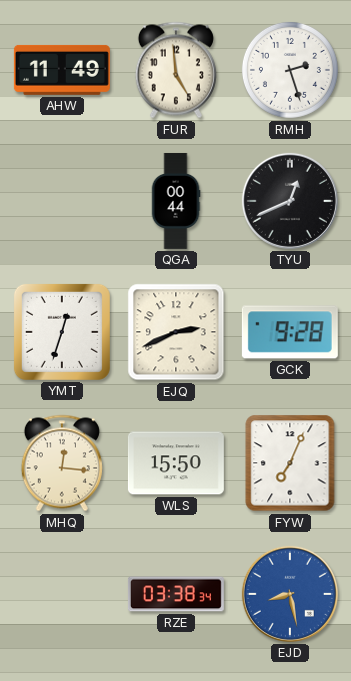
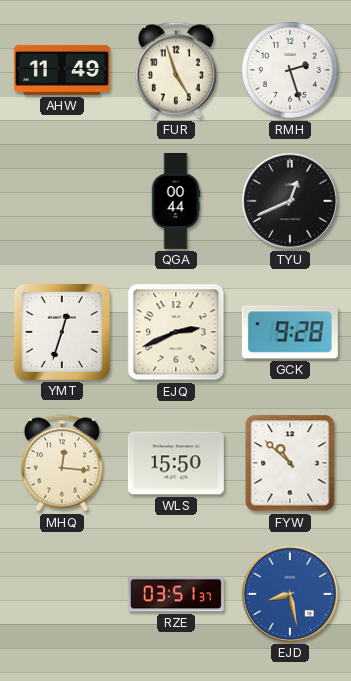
FUR: 4:59 -> 4:57 (176, 70)
FYW: 7:04 -> 10:52 (290, 463)
RZE: 03:38 -> 03:51 (176, 594)
